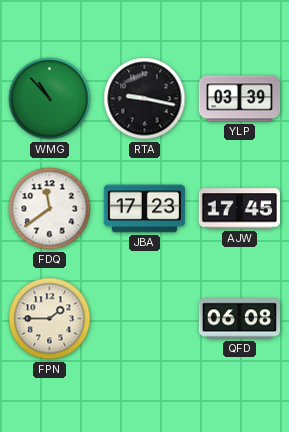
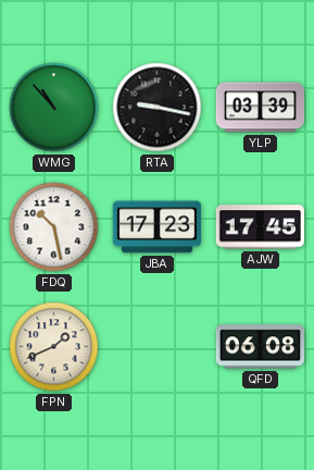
FDQ: 11:39 -> 10:28 (54, 227)
FPN: 1:45 -> 1:41 (54, 347)
